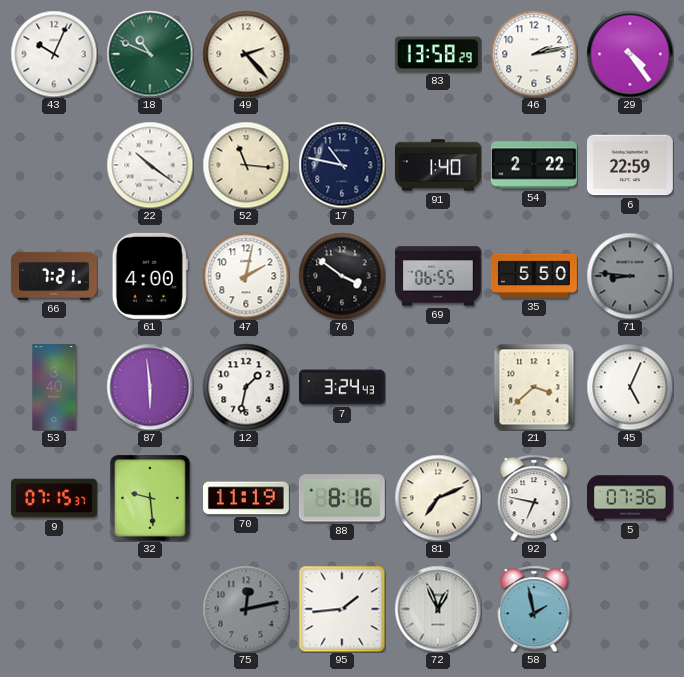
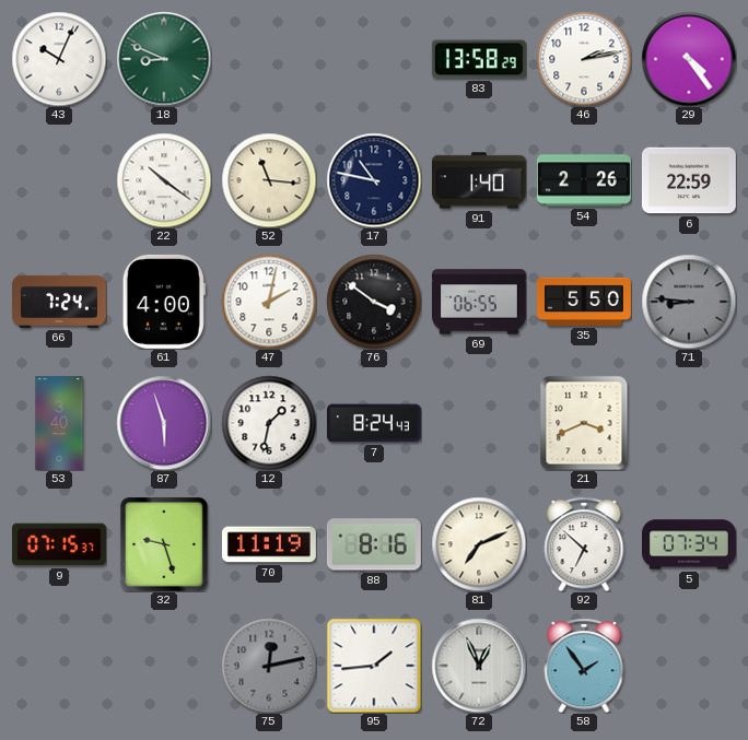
18: 10:49 -> 8:49 (164, 59)
49: 2:23 -> none (246, 54)
54: 2:22 -> 2:26 (584, 180)
66: 7:21 -> 7:24 (59, 302)
87: 5:59 -> 5:57 (164, 423)
7: 3:24 -> 8:24 (374, 423)
21: 3:38 -> 3:41 (584, 423)
45: 5:04 -> none (630, 387)
32: 9:29 -> 9:27 (164, 544)
92: 6:47 -> 6:52 (584, 544)
5: 07:36 -> 07:34 (690, 544)
58: 1:58 -> 1:54 (584, 666)
